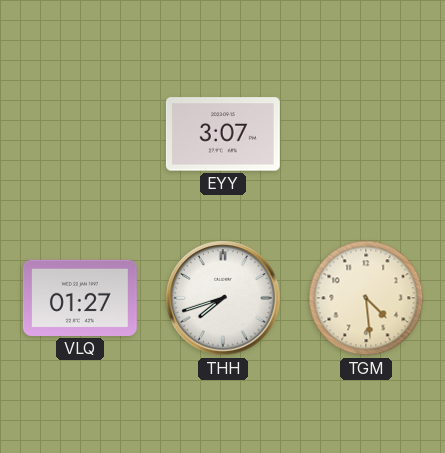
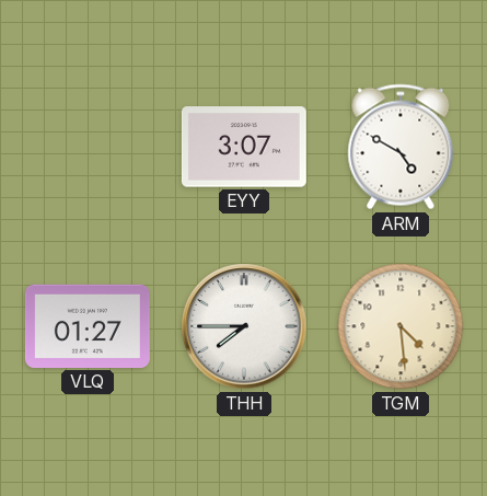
ARM: none -> 4:50 (401, 147)
THH: 7:42 -> 7:45 (244, 326)
